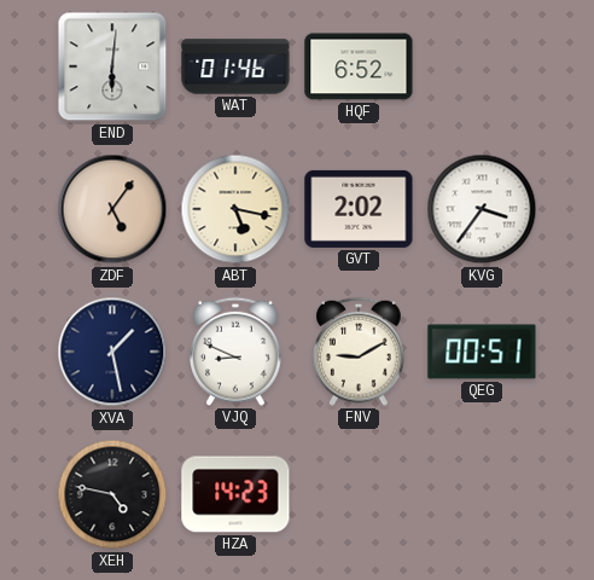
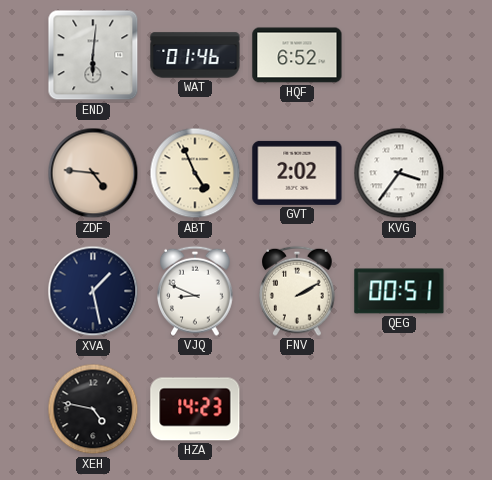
ZDF: 5:06 -> 4:46 (93, 173)
ABT: 5:17 -> 4:56 (195, 173)
FNV: 9:10 -> 2:10 (298, 291)
